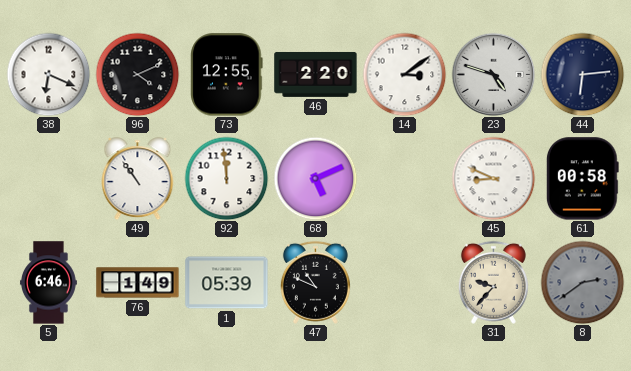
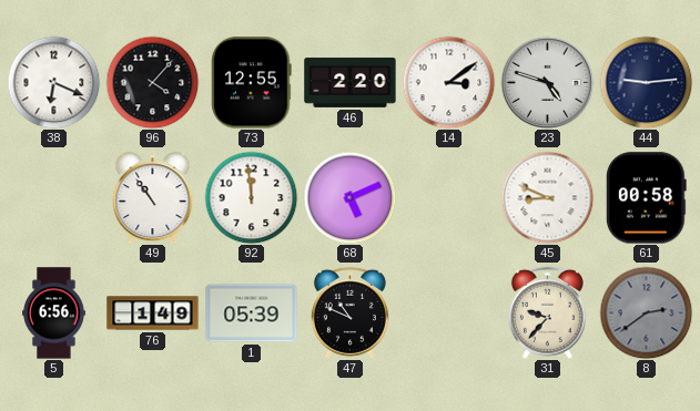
96: 4:11 -> 4:07 (152, 82)
44: 6:14 -> 9:14 (646, 82)
5: 6:46 -> 6:56 (54, 314)
